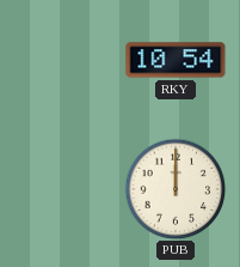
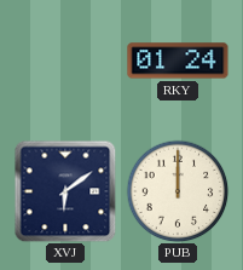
RKY: 10:54 -> 01:24 (178, 61)
XVJ: none -> 6:09 (65, 191)
